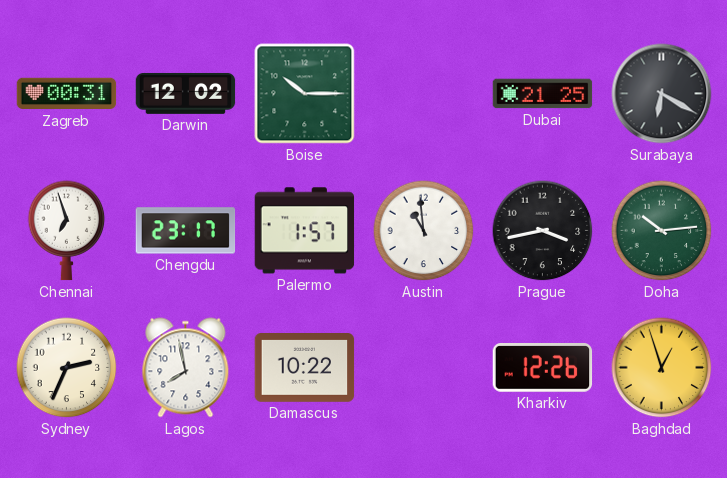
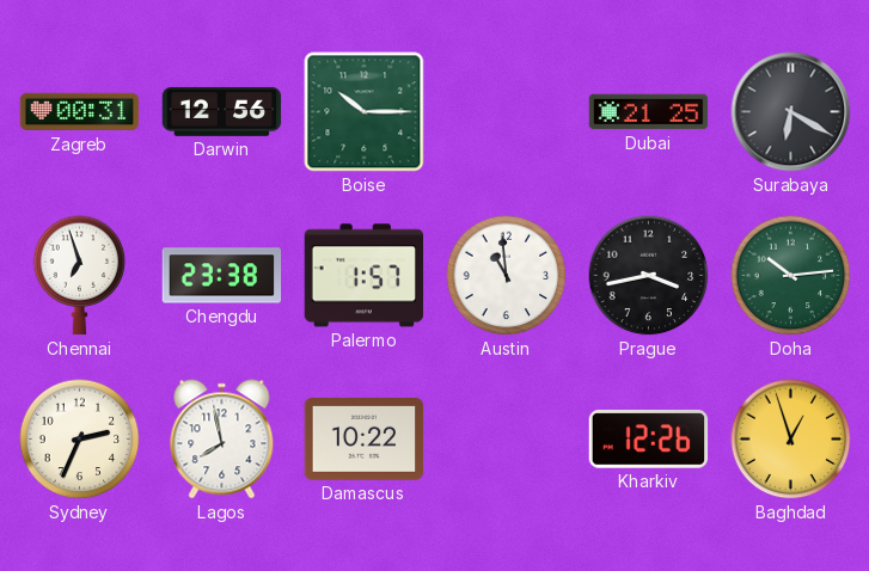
Darwin: 12:02 -> 12:56 (222, 112)
Chengdu: 23:17 -> 23:38 (222, 276)
